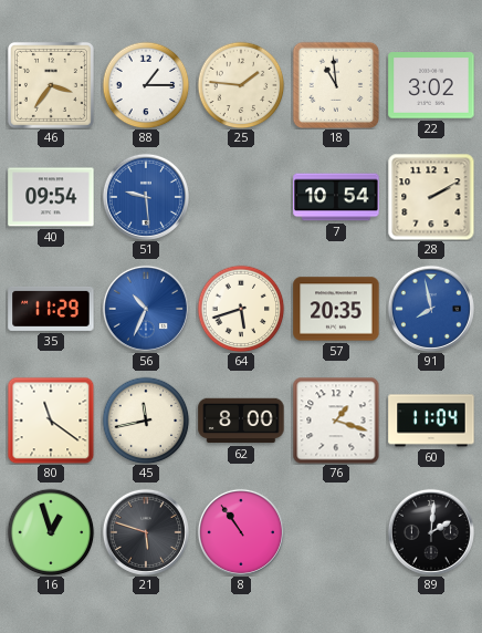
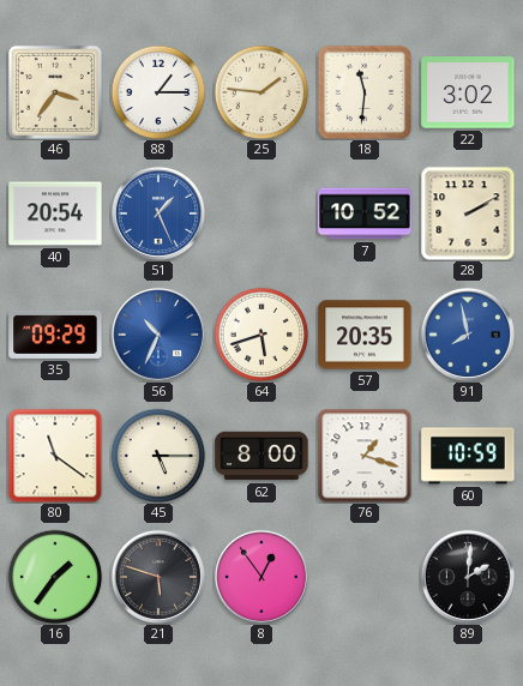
18: 10:59 -> 11:31 (363, 91)
40: 09:54 -> 20:54 (55, 213)
51: 9:29 -> 1:26 (158, 213)
7: 10:54 -> 10:52 (365, 213)
35: 11:29 -> 09:29 (55, 335)
45: 11:43 -> 5:15 (158, 456)
60: 11:04 -> 10:59 (468, 456)
16: 12:57 -> 1:36 (55, 577)
8: 10:54 -> 12:54 (261, 577)
